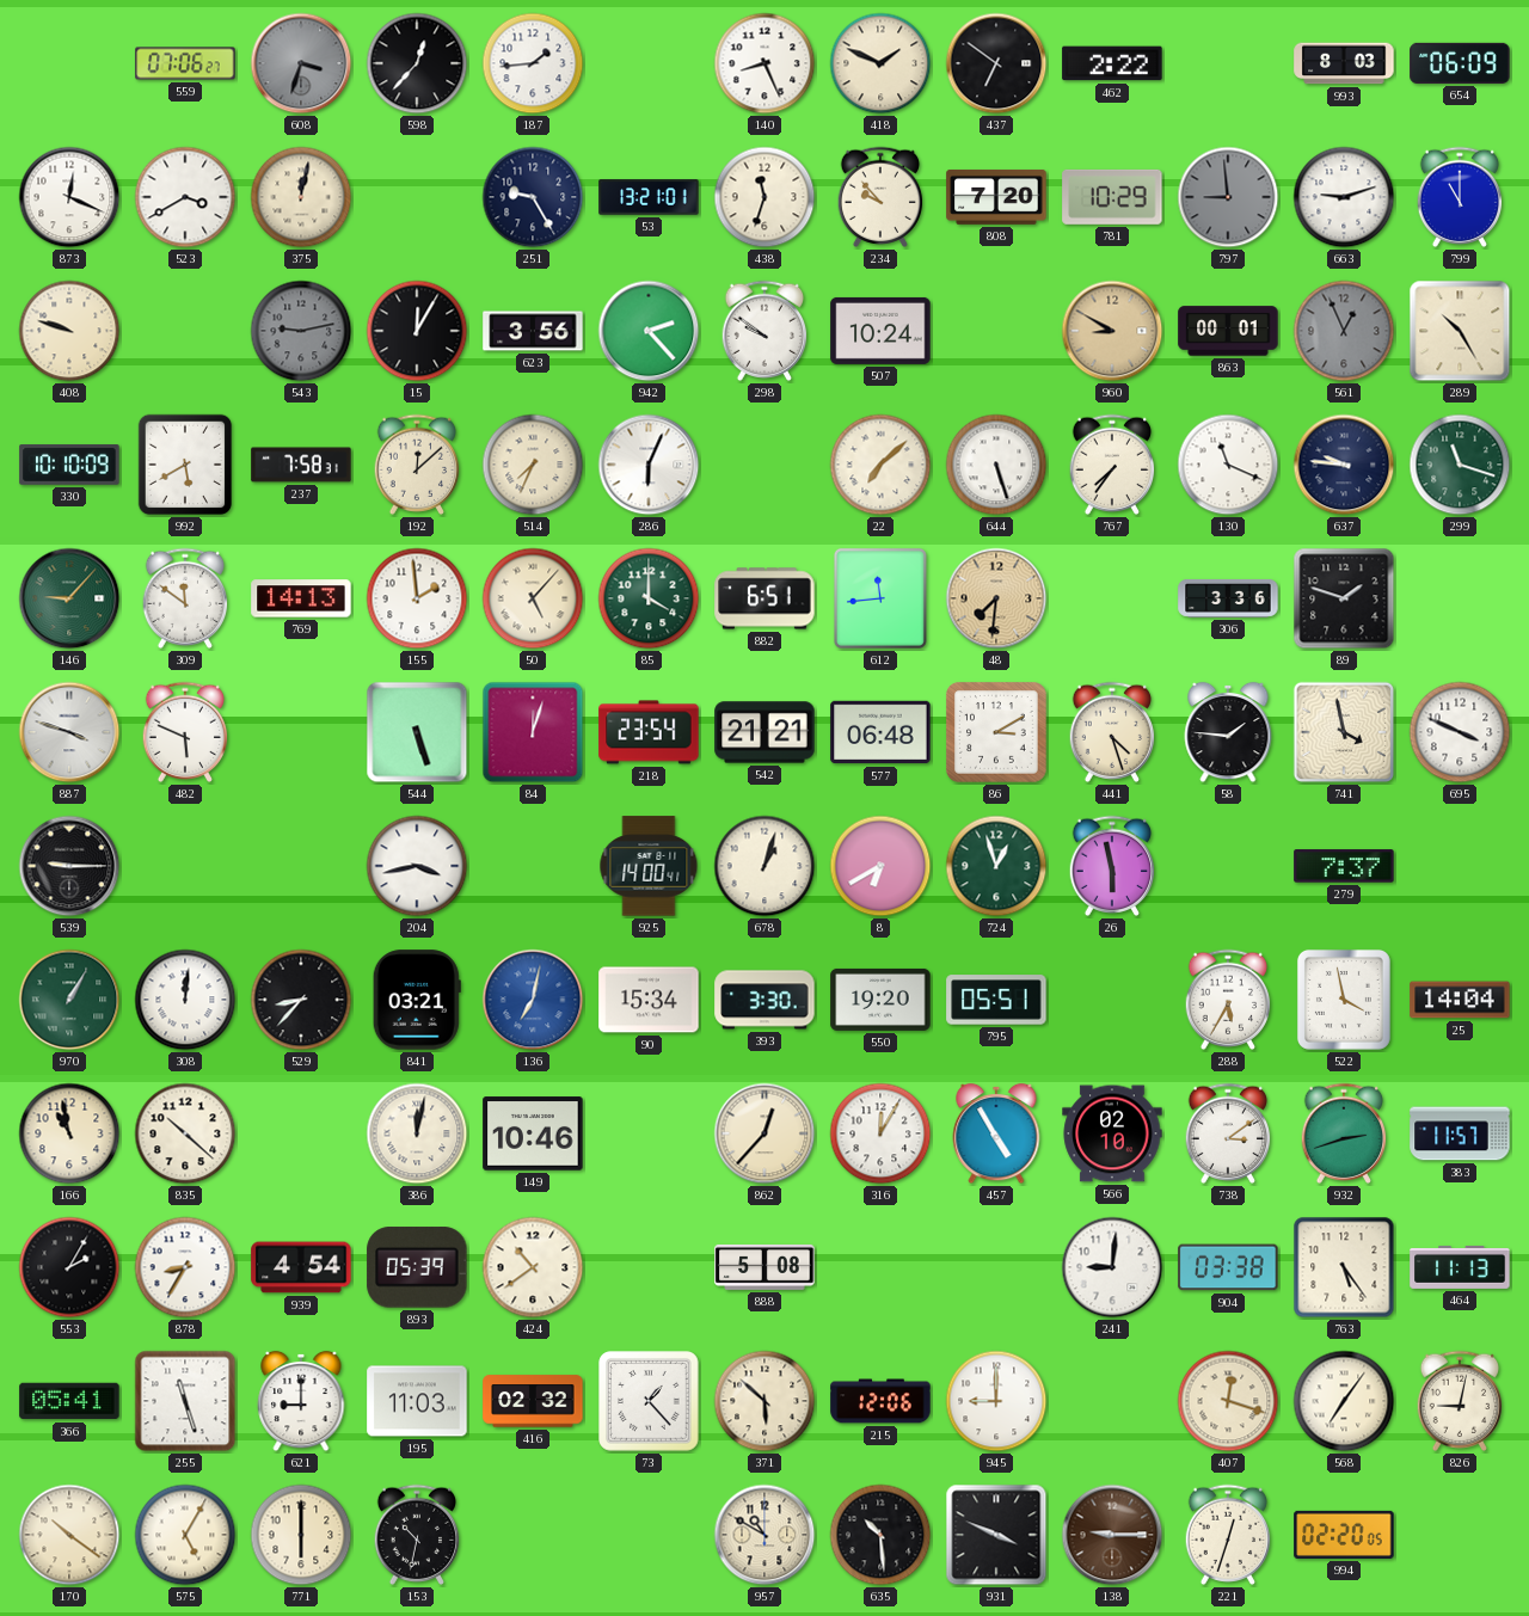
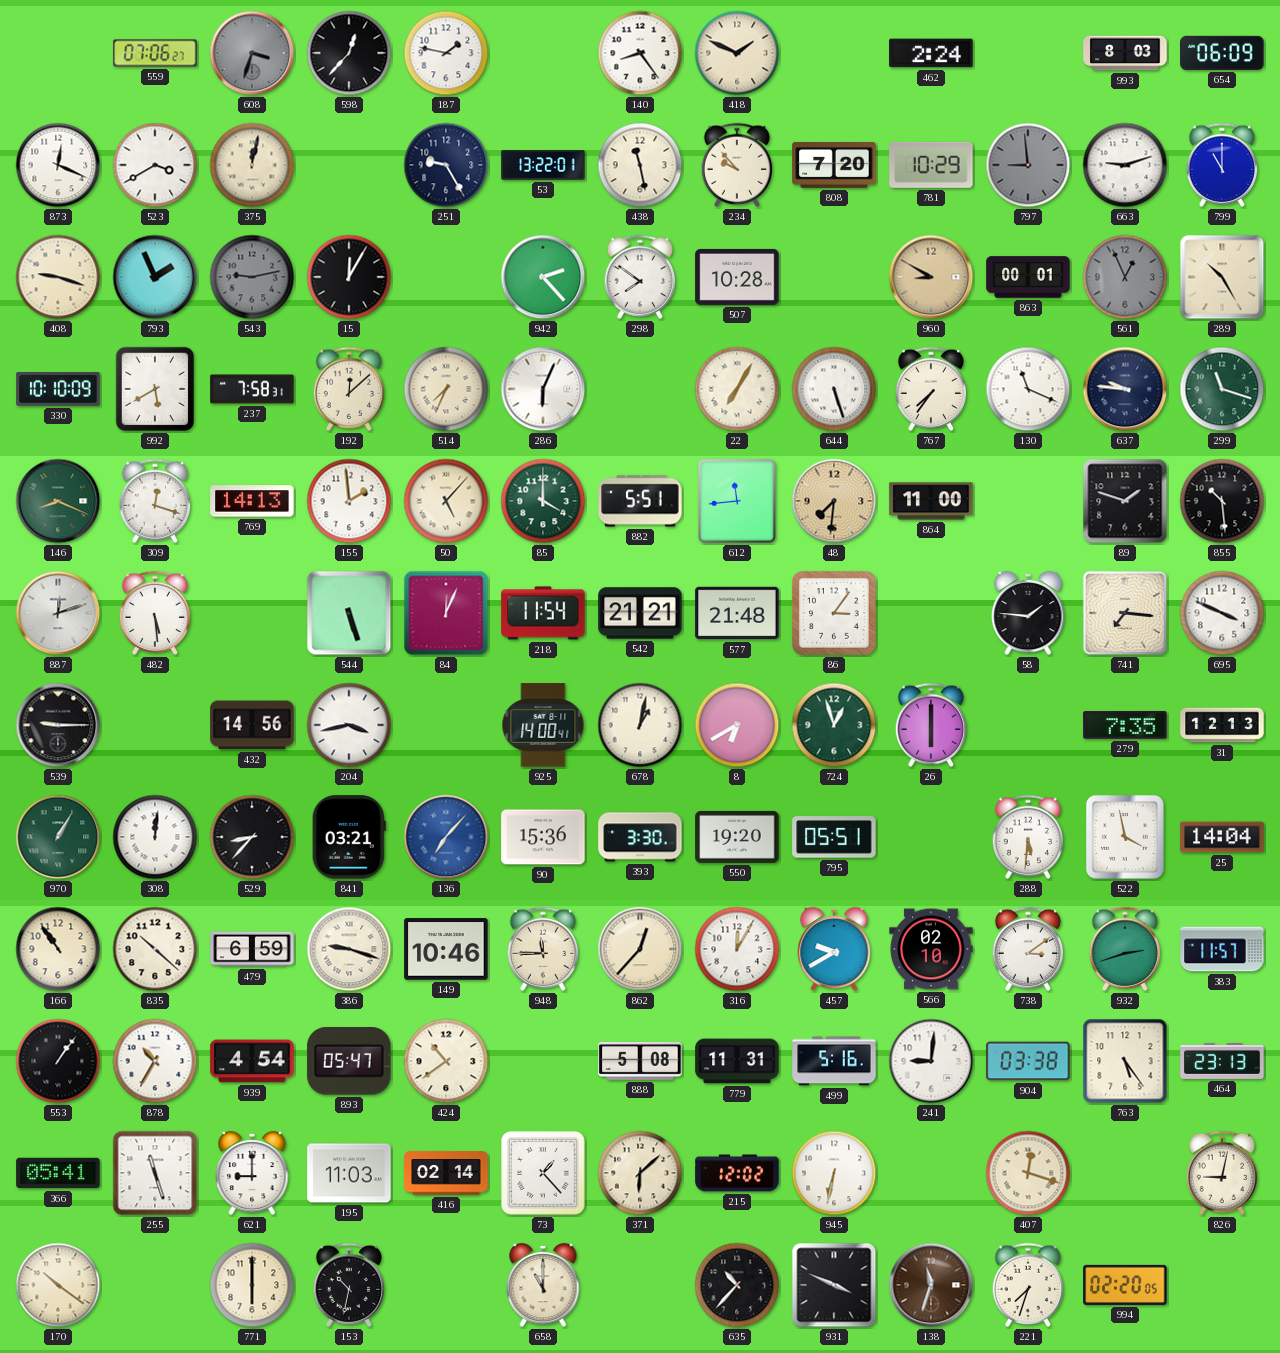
187: 1:44 -> 1:47 (446, 53)
140: 8:26 -> 8:24 (640, 53)
437: 6:51 -> none (996, 63)
462: 2:22 -> 2:24 (931, 53)
53: 13:21 -> 13:22 (543, 165)
438: 11:33 -> 11:28 (640, 165)
408: 9:48 -> 9:18 (58, 277)
793: none -> 1:56 (155, 277)
623: 3:56 -> none (533, 331)
298: 9:51 -> 7:51 (640, 277)
507: 10:24 -> 10:28 (737, 277)
22: 7:08 -> 7:05 (737, 389)
146: 9:07 -> 8:19 (58, 501)
309: 11:51 -> 12:18 (155, 501)
882: 6:51 -> 5:51 (640, 501)
864: none -> 11:00 (931, 501)
306: 3:36 -> none (1228, 598)
855: none -> 10:29 (1222, 501)
887: 3:48 -> 12:12 (58, 613)
482: 5:49 -> 5:29 (155, 613)
84: 12:03 -> 12:04 (446, 613)
218: 23:54 -> 11:54 (543, 613)
577: 06:48 -> 21:48 (737, 613)
86: 3:10 -> 3:06 (834, 613)
441: 4:27 -> none (1112, 732)
741: 3:58 -> 7:16 (1125, 613)
432: none -> 14:56 (252, 725)
678: 1:03 -> 1:02 (640, 725)
26: 5:58 -> 6:00 (931, 725)
279: 7:37 -> 7:35 (1125, 725)
31: none -> 12:13 (1222, 725)
136: 7:02 -> 7:07 (446, 837)
90: 15:34 -> 15:36 (543, 837)
288: 5:35 -> 5:31 (1028, 837)
166: 10:58 -> 10:54 (58, 949)
479: none -> 6:59 (252, 949)
386: 12:02 -> 9:18 (349, 949)
948: none -> 11:45 (543, 949)
457: 4:55 -> 9:40 (834, 949)
553: 2:05 -> 1:06 (58, 1061)
878: 8:35 -> 10:35 (155, 1061)
893: 05:39 -> 05:47 (349, 1061)
779: none -> 11:31 (737, 1061)
499: none -> 5:16 (834, 1061)
464: 11:13 -> 23:13 (1222, 1061)
416: 02:32 -> 02:14 (446, 1173)
371: 5:52 -> 6:08 (640, 1173)
215: 12:06 -> 12:02 (737, 1173)
945: 9:00 -> 6:32 (834, 1173)
568: 7:06 -> none (1344, 1401)
575: 5:05 -> none (185, 1535)
658: none -> 11:00 (543, 1285)
957: 10:50 -> none (764, 1535)
635: 10:29 -> 10:37 (737, 1285)
138: 9:15 -> 11:33 (931, 1285)
221: 12:33 -> 7:33 (1028, 1285)
